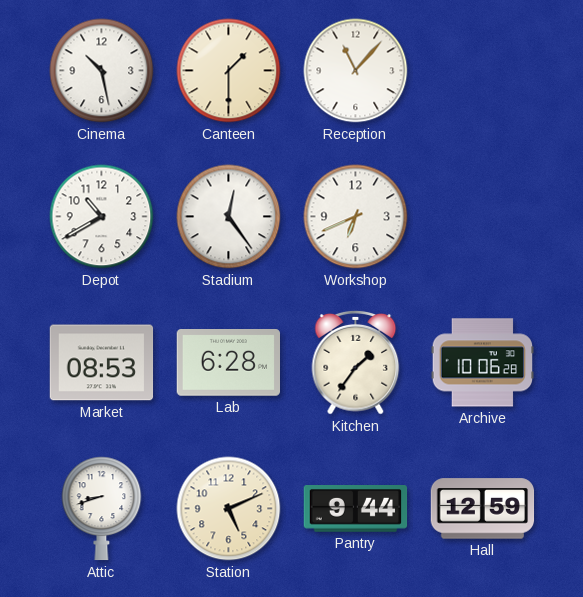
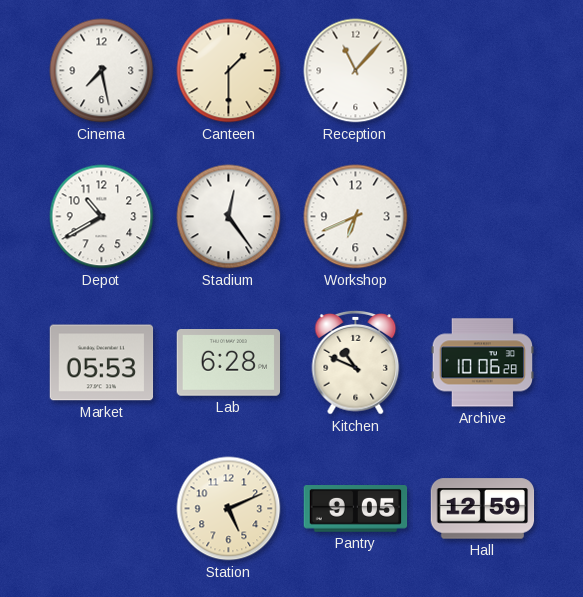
Cinema: 10:28 -> 7:28 (102, 71)
Market: 08:53 -> 05:53 (102, 363)
Kitchen: 1:36 -> 10:49 (356, 362)
Attic: 8:42 -> none (102, 509)
Pantry: 9:44 -> 9:05 (356, 509)
